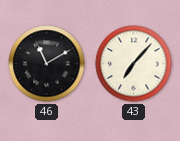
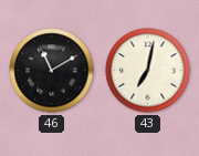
43: 7:07 -> 7:02 (148, 71)
